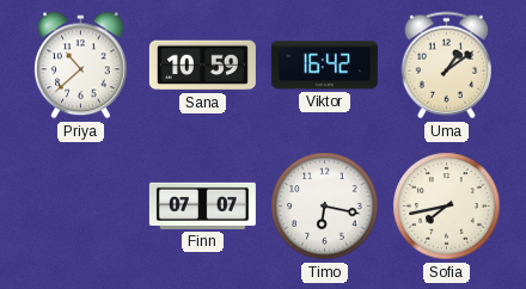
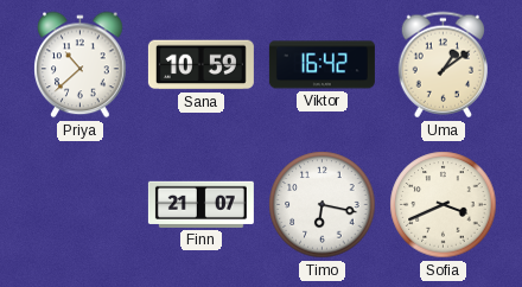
Finn: 07:07 -> 21:07 (200, 204)
Sofia: 7:43 -> 3:41 (444, 205)
